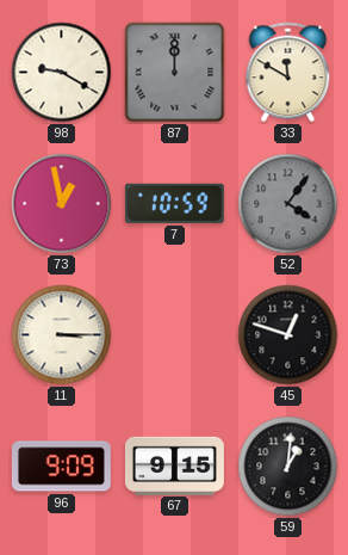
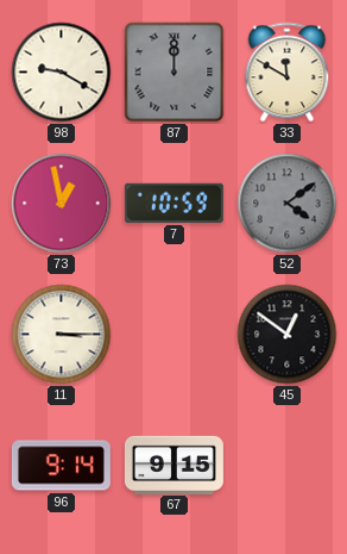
52: 4:06 -> 4:09 (288, 204)
45: 12:48 -> 12:51 (288, 335)
96: 9:09 -> 9:14 (61, 466)
59: 1:01 -> none (288, 467)
